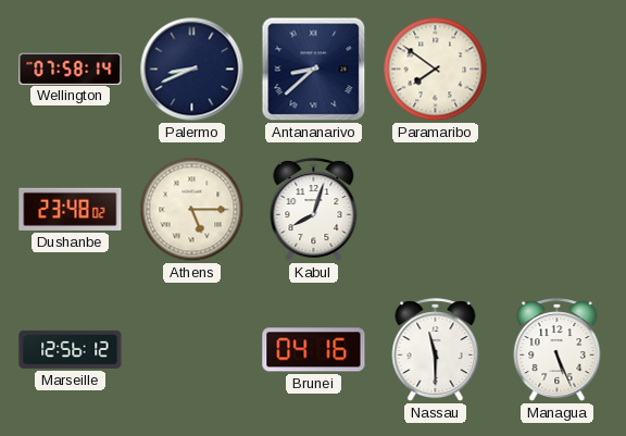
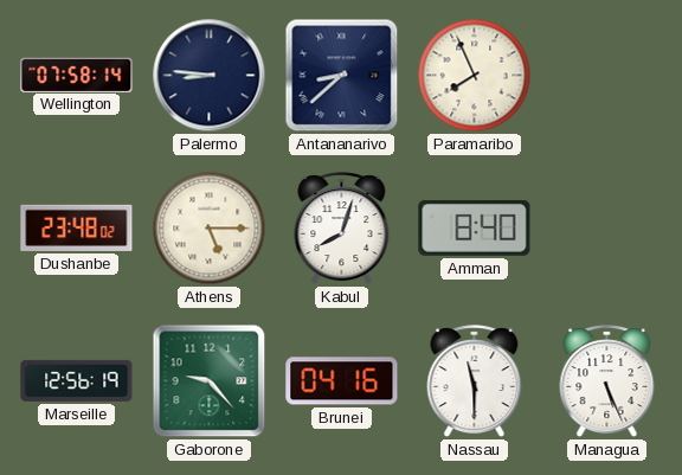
Palermo: 8:41 -> 8:46 (210, 76)
Paramaribo: 7:51 -> 7:56 (475, 76)
Amman: none -> 8:40 (475, 227)
Marseille: 12:56:12 -> 12:56:19 (77, 380)
Gaborone: none -> 9:23 (210, 381)
